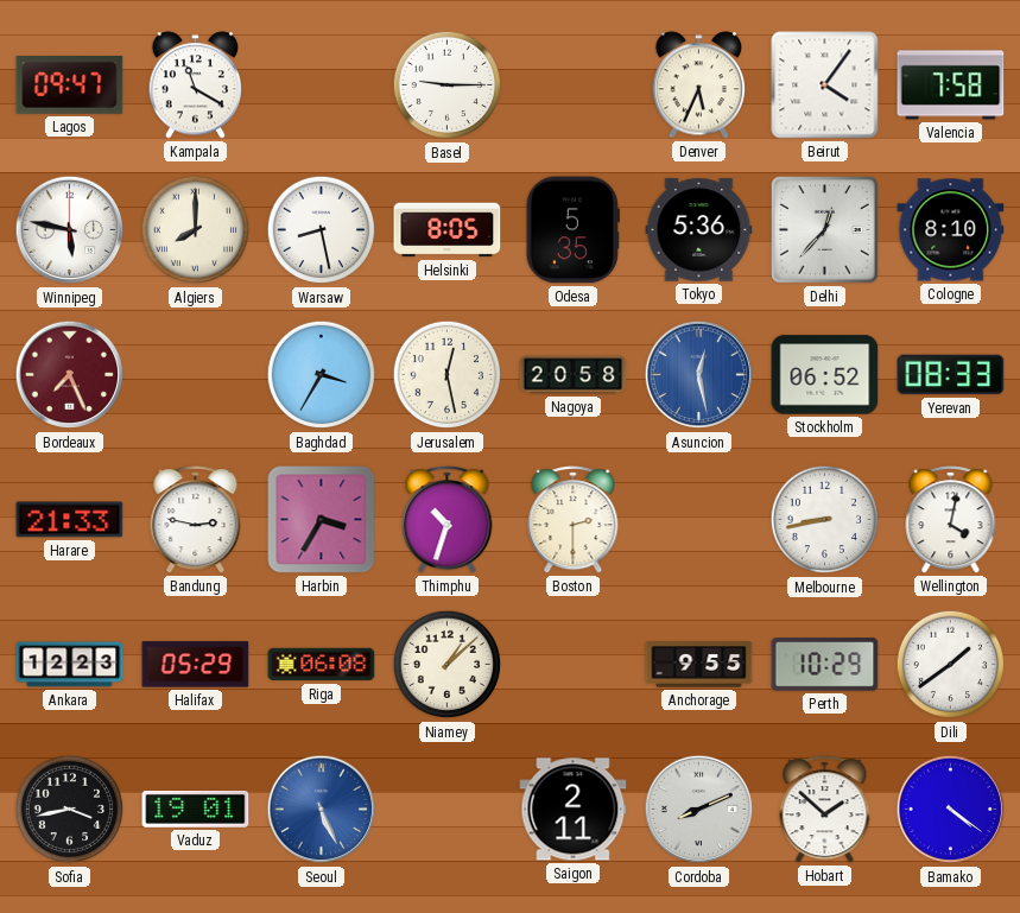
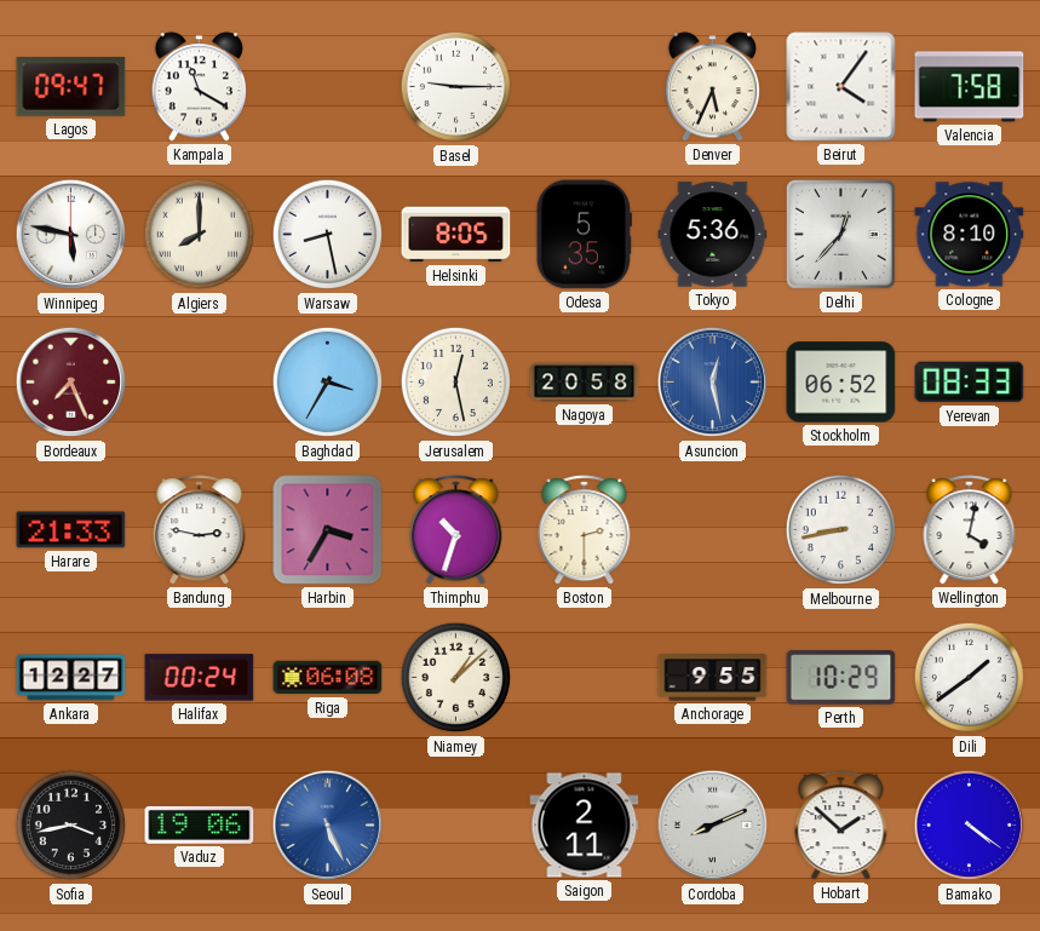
Ankara: 12:23 -> 12:27 (71, 678)
Halifax: 05:29 -> 00:24 (200, 678)
Vaduz: 19:01 -> 19:06 (200, 824)
